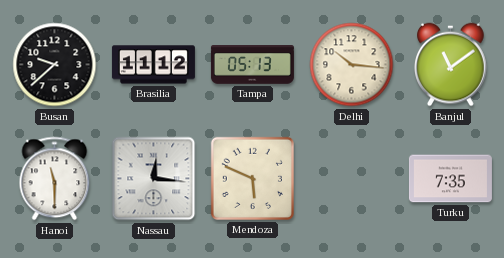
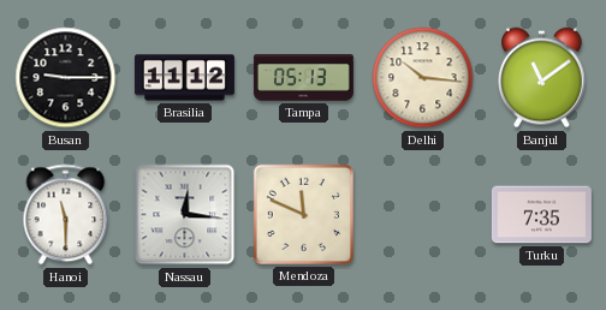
Busan: 9:38 -> 9:15 (66, 78)
Mendoza: 5:49 -> 11:49 (303, 214)
